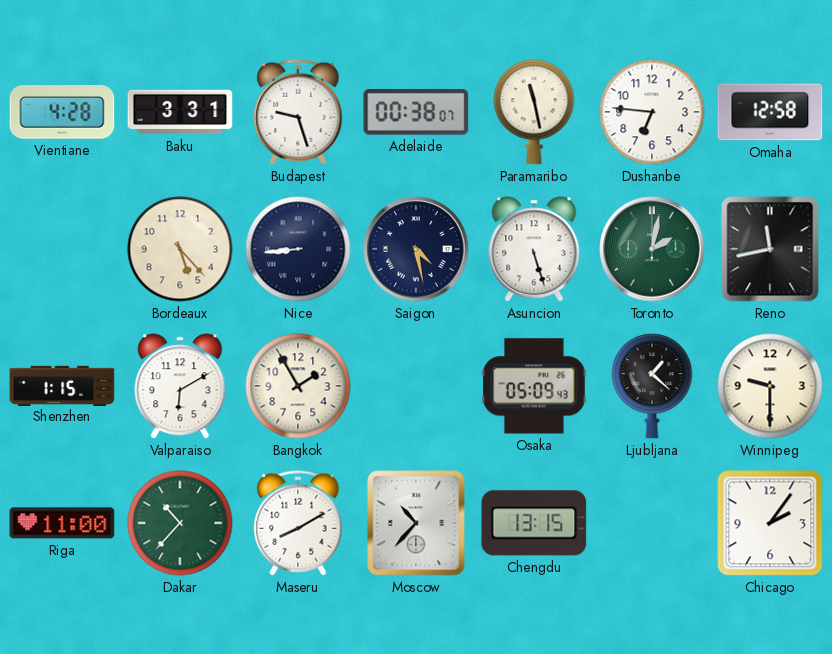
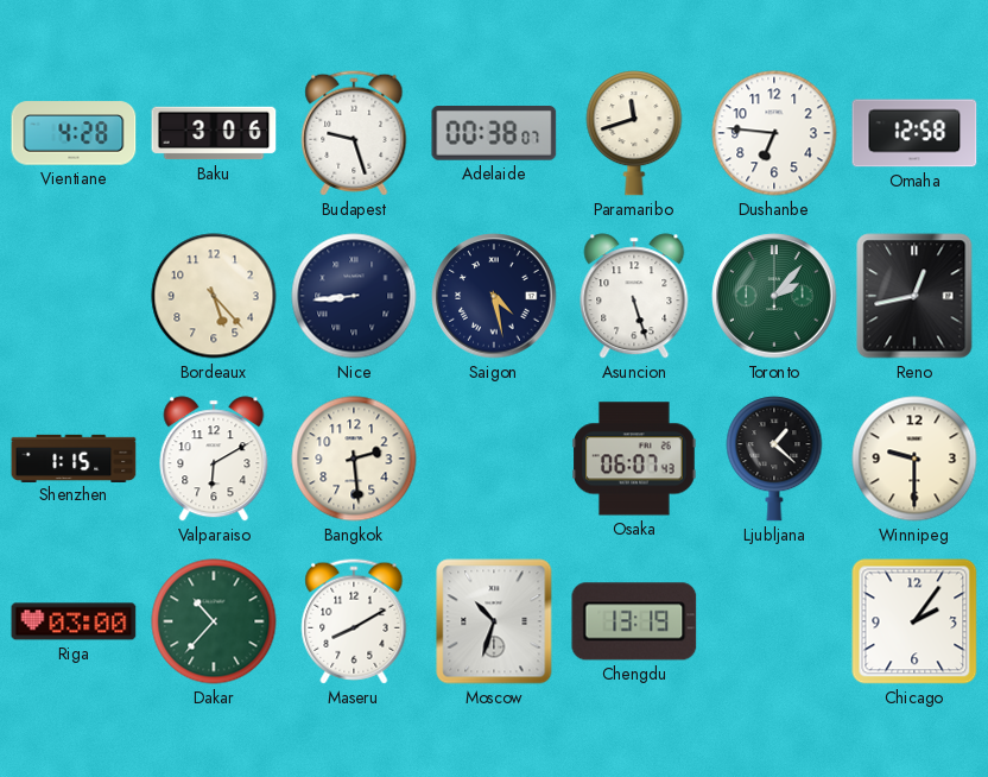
Baku: 3:31 -> 3:06 (214, 133)
Paramaribo: 11:28 -> 11:42 (634, 133)
Toronto: 2:02 -> 2:07 (774, 296)
Reno: 11:43 -> 12:43 (914, 296)
Bangkok: 1:55 -> 2:29 (354, 459)
Osaka: 05:09 -> 06:07 (634, 459)
Riga: 11:00 -> 03:00 (74, 621)
Moscow: 10:37 -> 10:33 (494, 621)
Chengdu: 13:15 -> 13:19 (634, 621)
